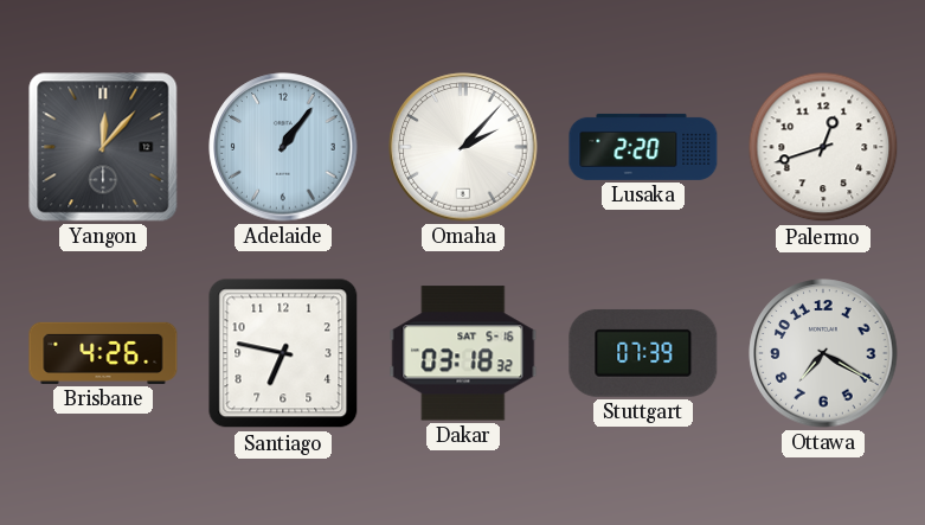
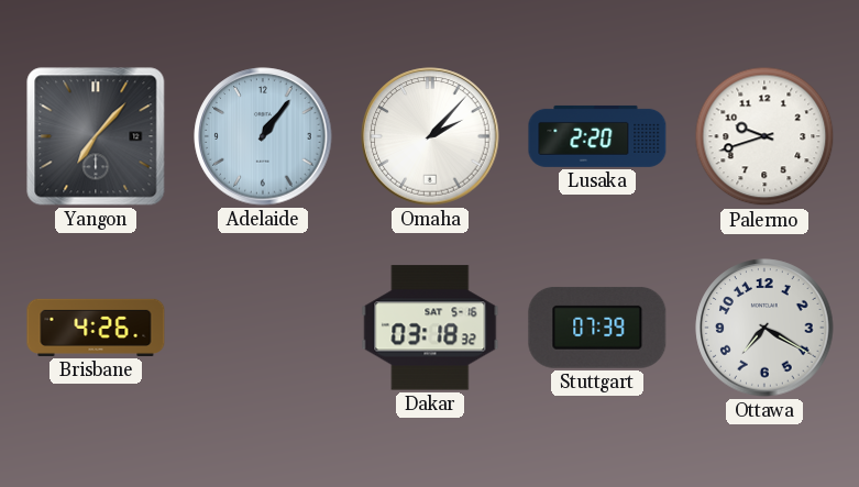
Yangon: 12:07 -> 7:07 (96, 136)
Palermo: 12:42 -> 9:42 (764, 136)
Santiago: 6:47 -> none (283, 353)
